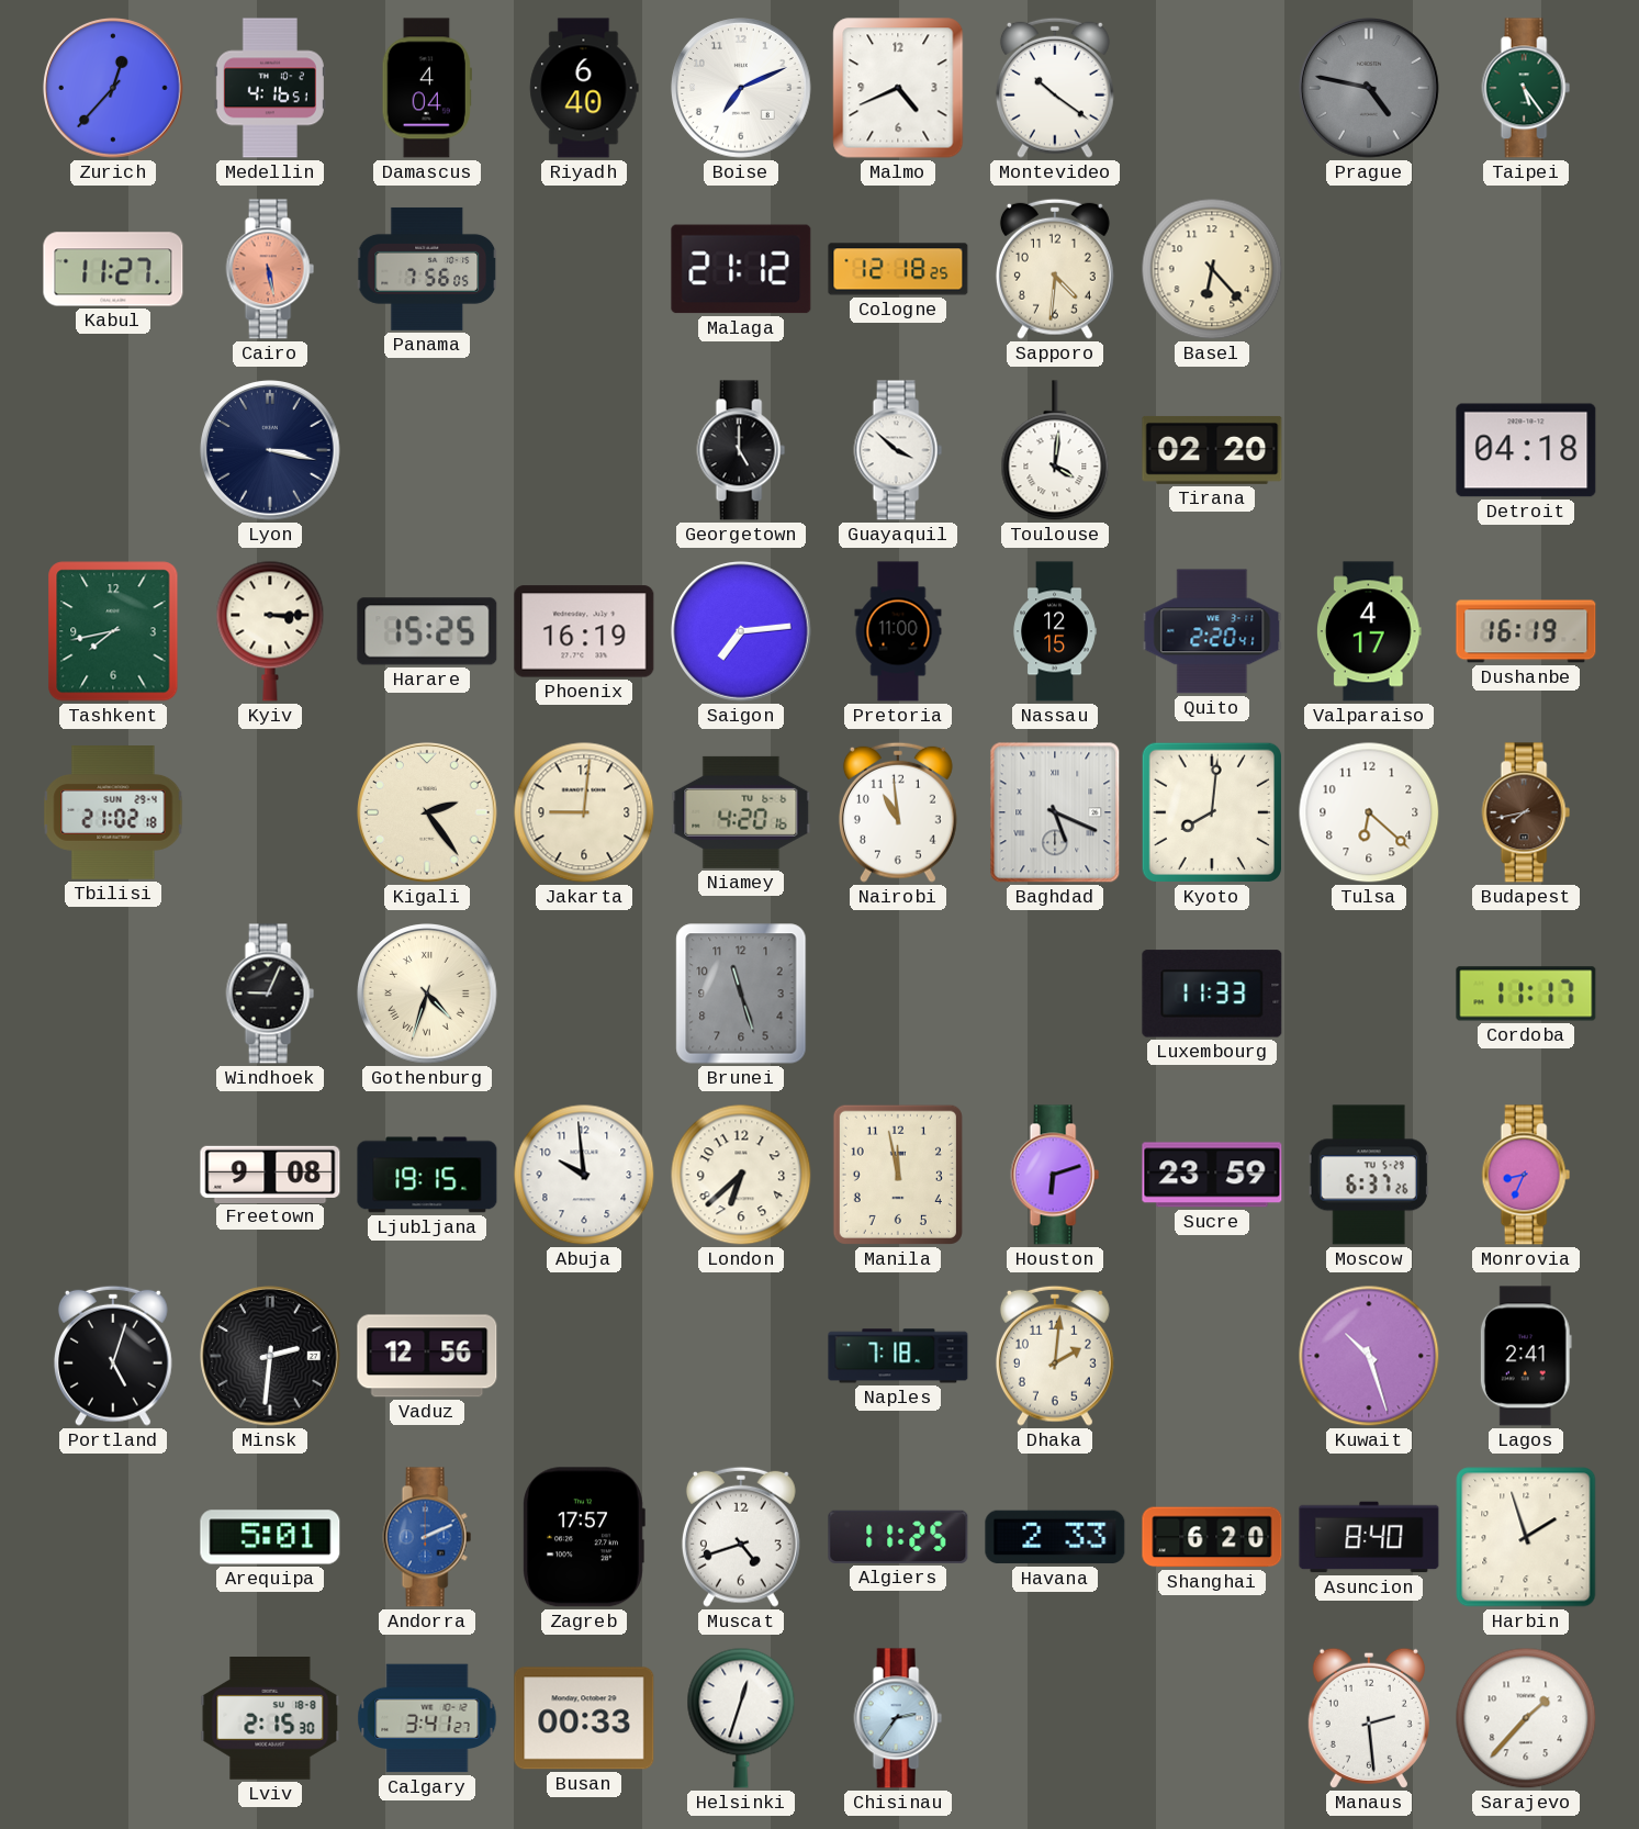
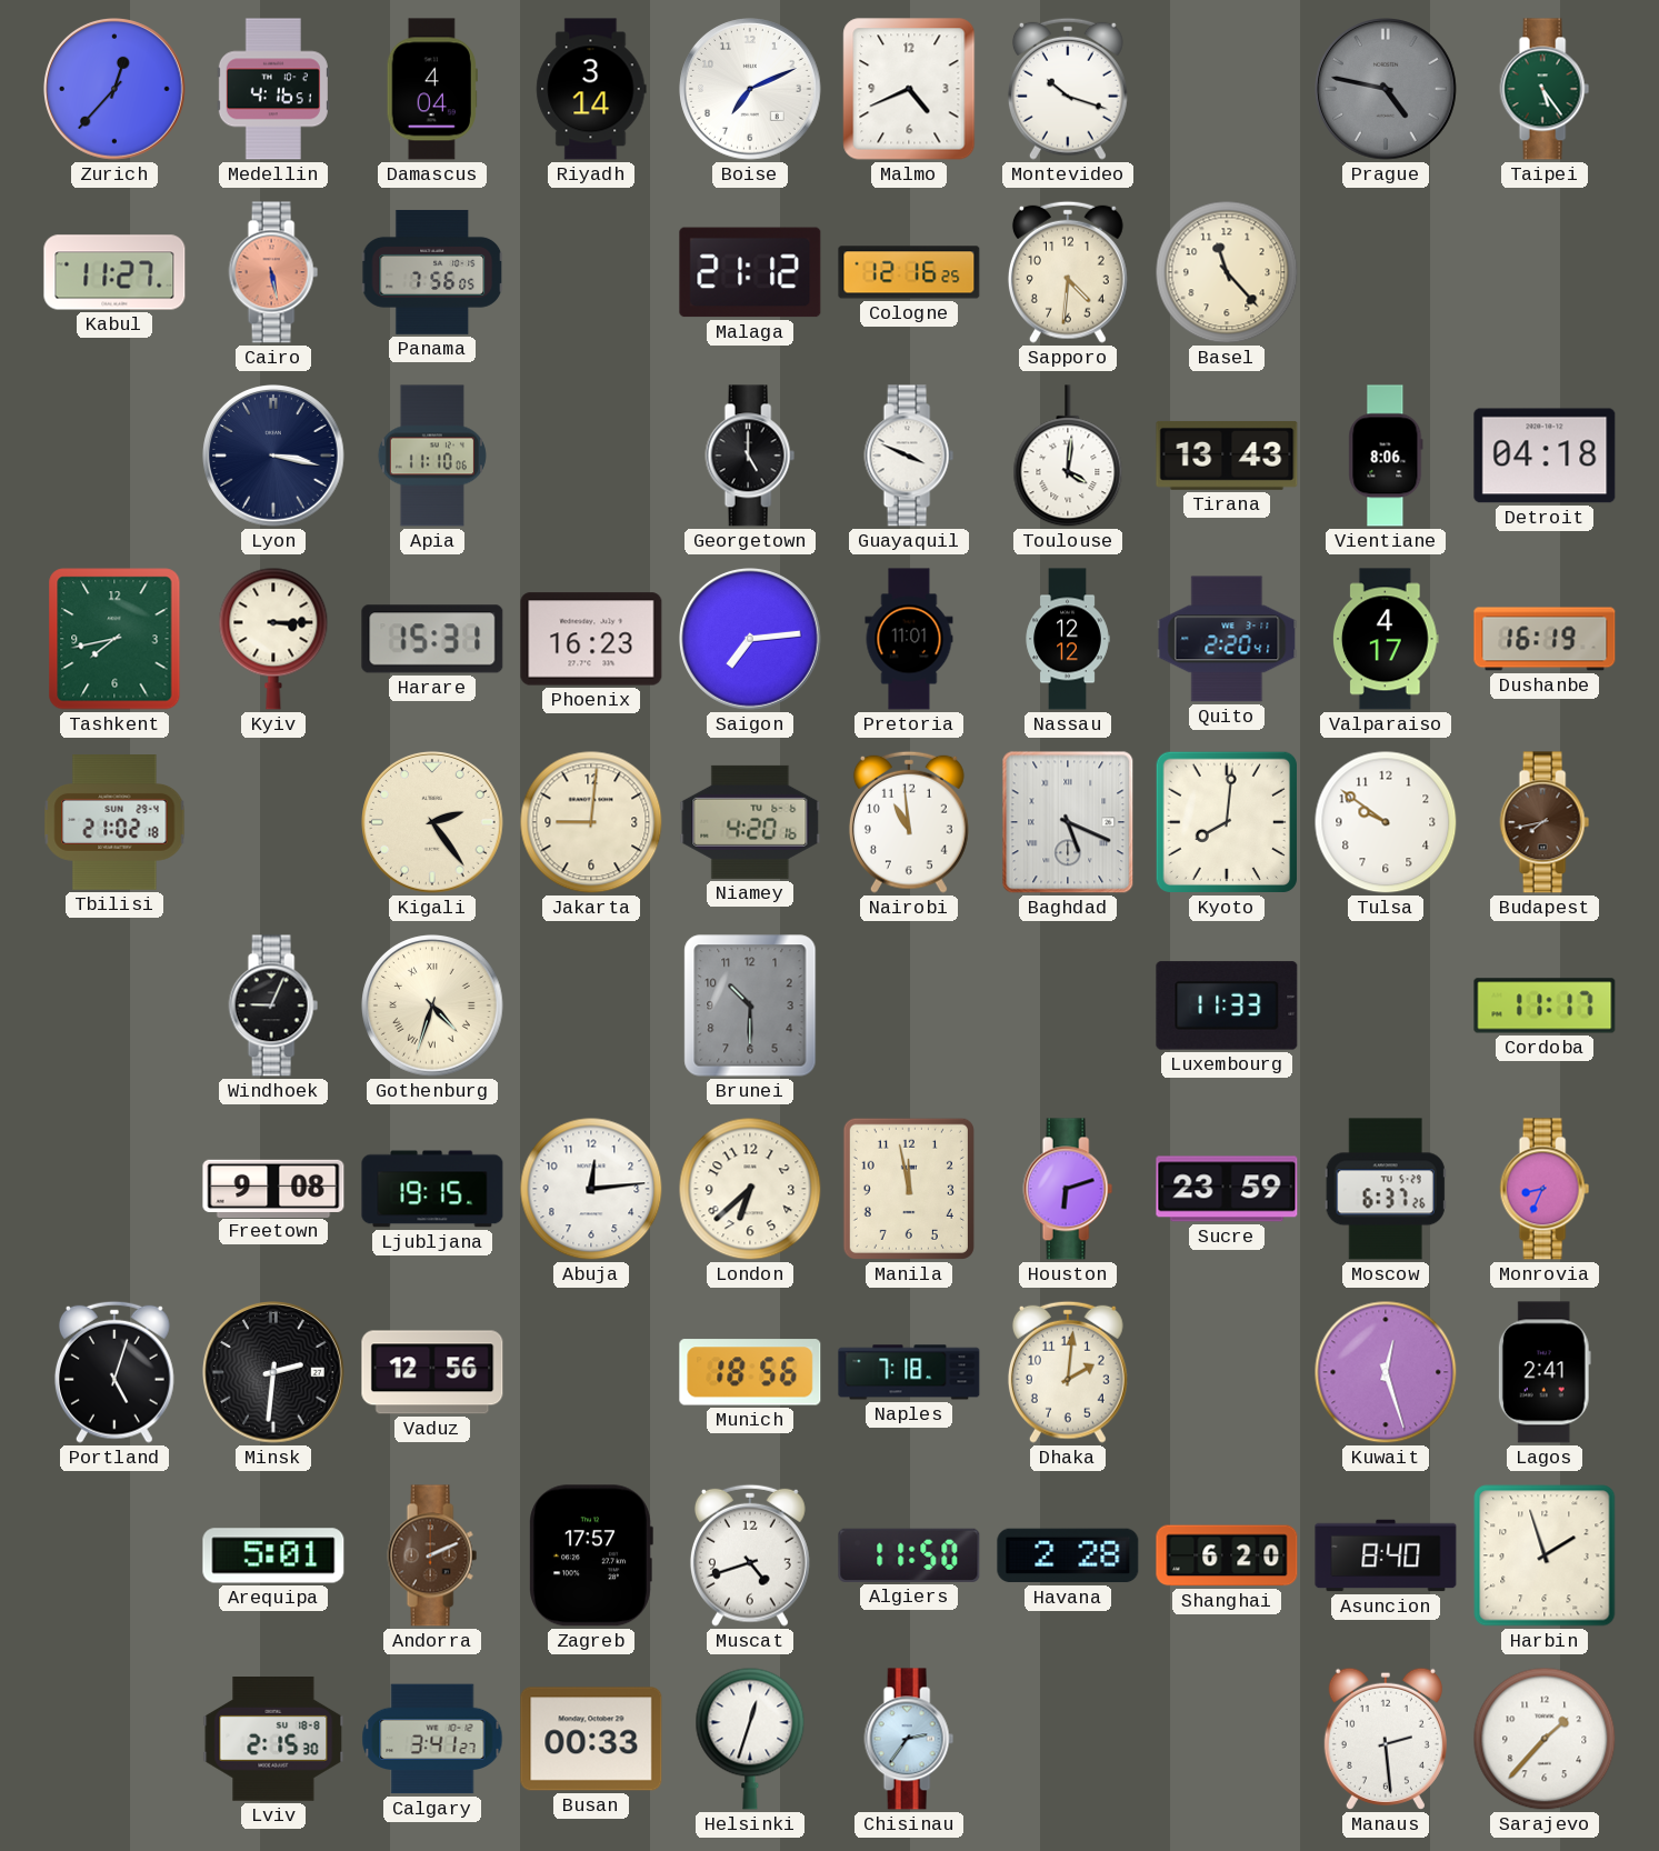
Riyadh: 6:40 -> 3:14 (591, 89)
Montevideo: 10:21 -> 10:18 (1068, 89)
Cologne: 12:18 -> 12:16 (909, 272)
Basel: 6:23 -> 11:23 (1227, 272)
Apia: none -> 11:10 (432, 456)
Guayaquil: 3:52 -> 3:49 (909, 456)
Tirana: 02:20 -> 13:43 (1227, 456)
Vientiane: none -> 8:06 (1386, 456)
Harare: 15:25 -> 15:31 (432, 639)
Phoenix: 16:19 -> 16:23 (591, 639)
Pretoria: 11:00 -> 11:01 (909, 639)
Nassau: 12:15 -> 12:12 (1068, 639)
Tulsa: 6:22 -> 9:51 (1386, 822)
Brunei: 11:27 -> 10:30 (750, 1005)
Abuja: 9:59 -> 12:14 (591, 1189)
Munich: none -> 18:56 (750, 1372)
Kuwait: 10:27 -> 12:27 (1386, 1372)
Andorra dial: blue -> brown (432, 1555)
Algiers: 11:25 -> 11:50 (909, 1555)
Havana: 2:33 -> 2:28 (1068, 1555)
